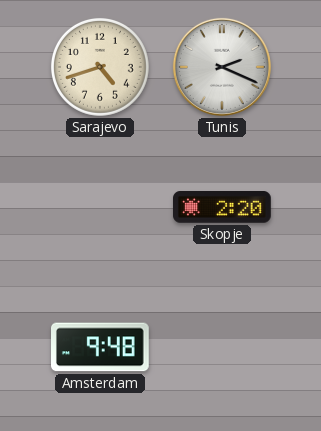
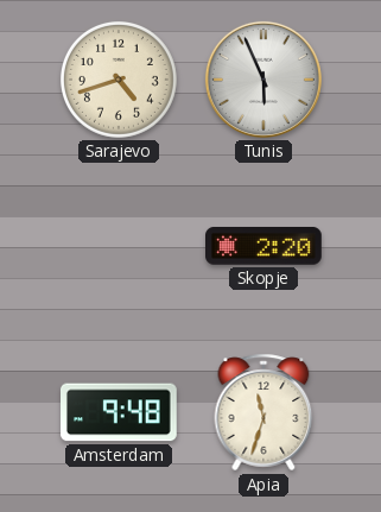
Tunis: 2:19 -> 5:56 (263, 80)
Apia: none -> 11:33 (263, 412)
